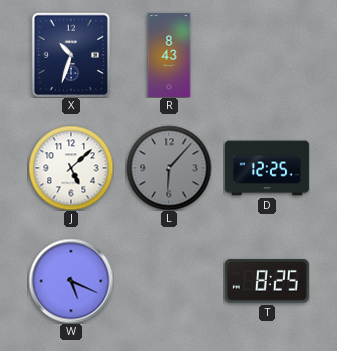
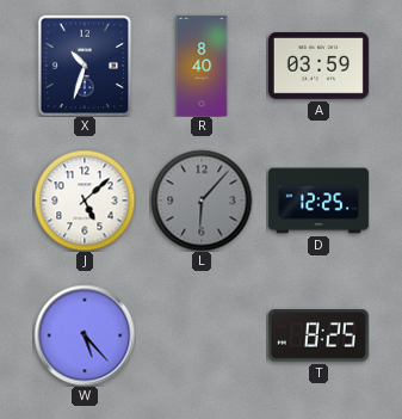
R: 8:43 -> 8:40 (202, 66)
A: none -> 03:59 (318, 67)
W: 5:19 -> 5:23 (85, 335)
